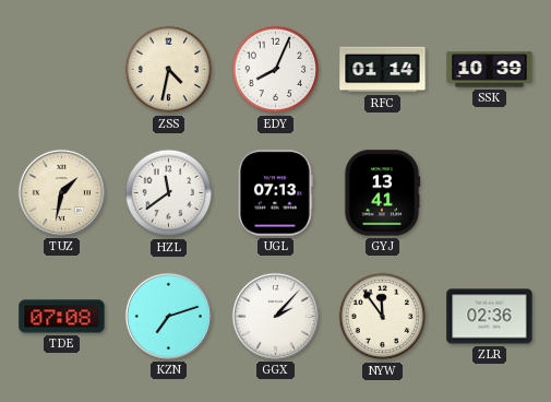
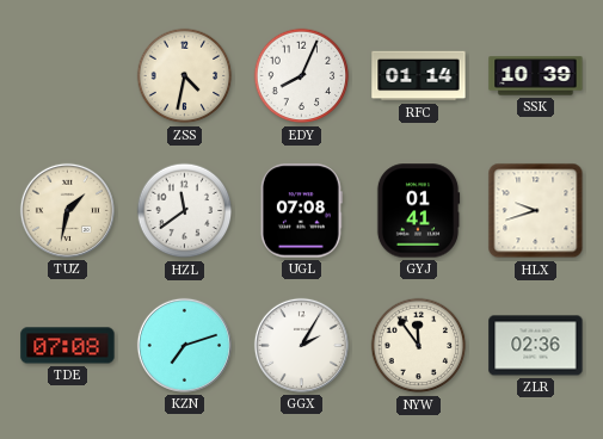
UGL: 07:13 -> 07:08 (301, 211)
GYJ: 13:41 -> 01:41 (418, 211)
HLX: none -> 9:42 (536, 211)
GGX: 2:07 -> 2:05 (301, 345)
